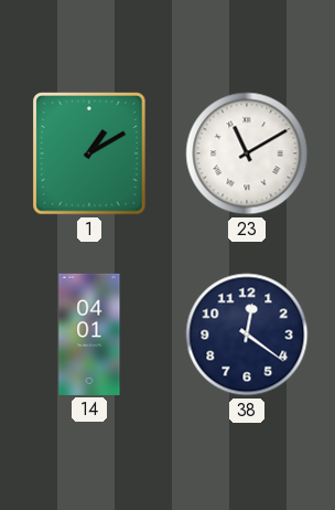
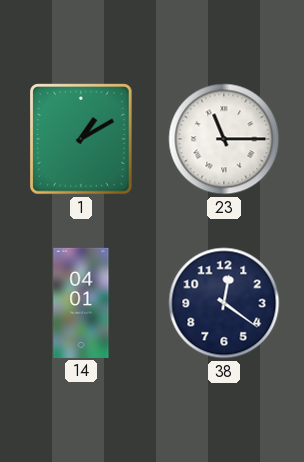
23: 11:10 -> 11:15 (224, 139)
